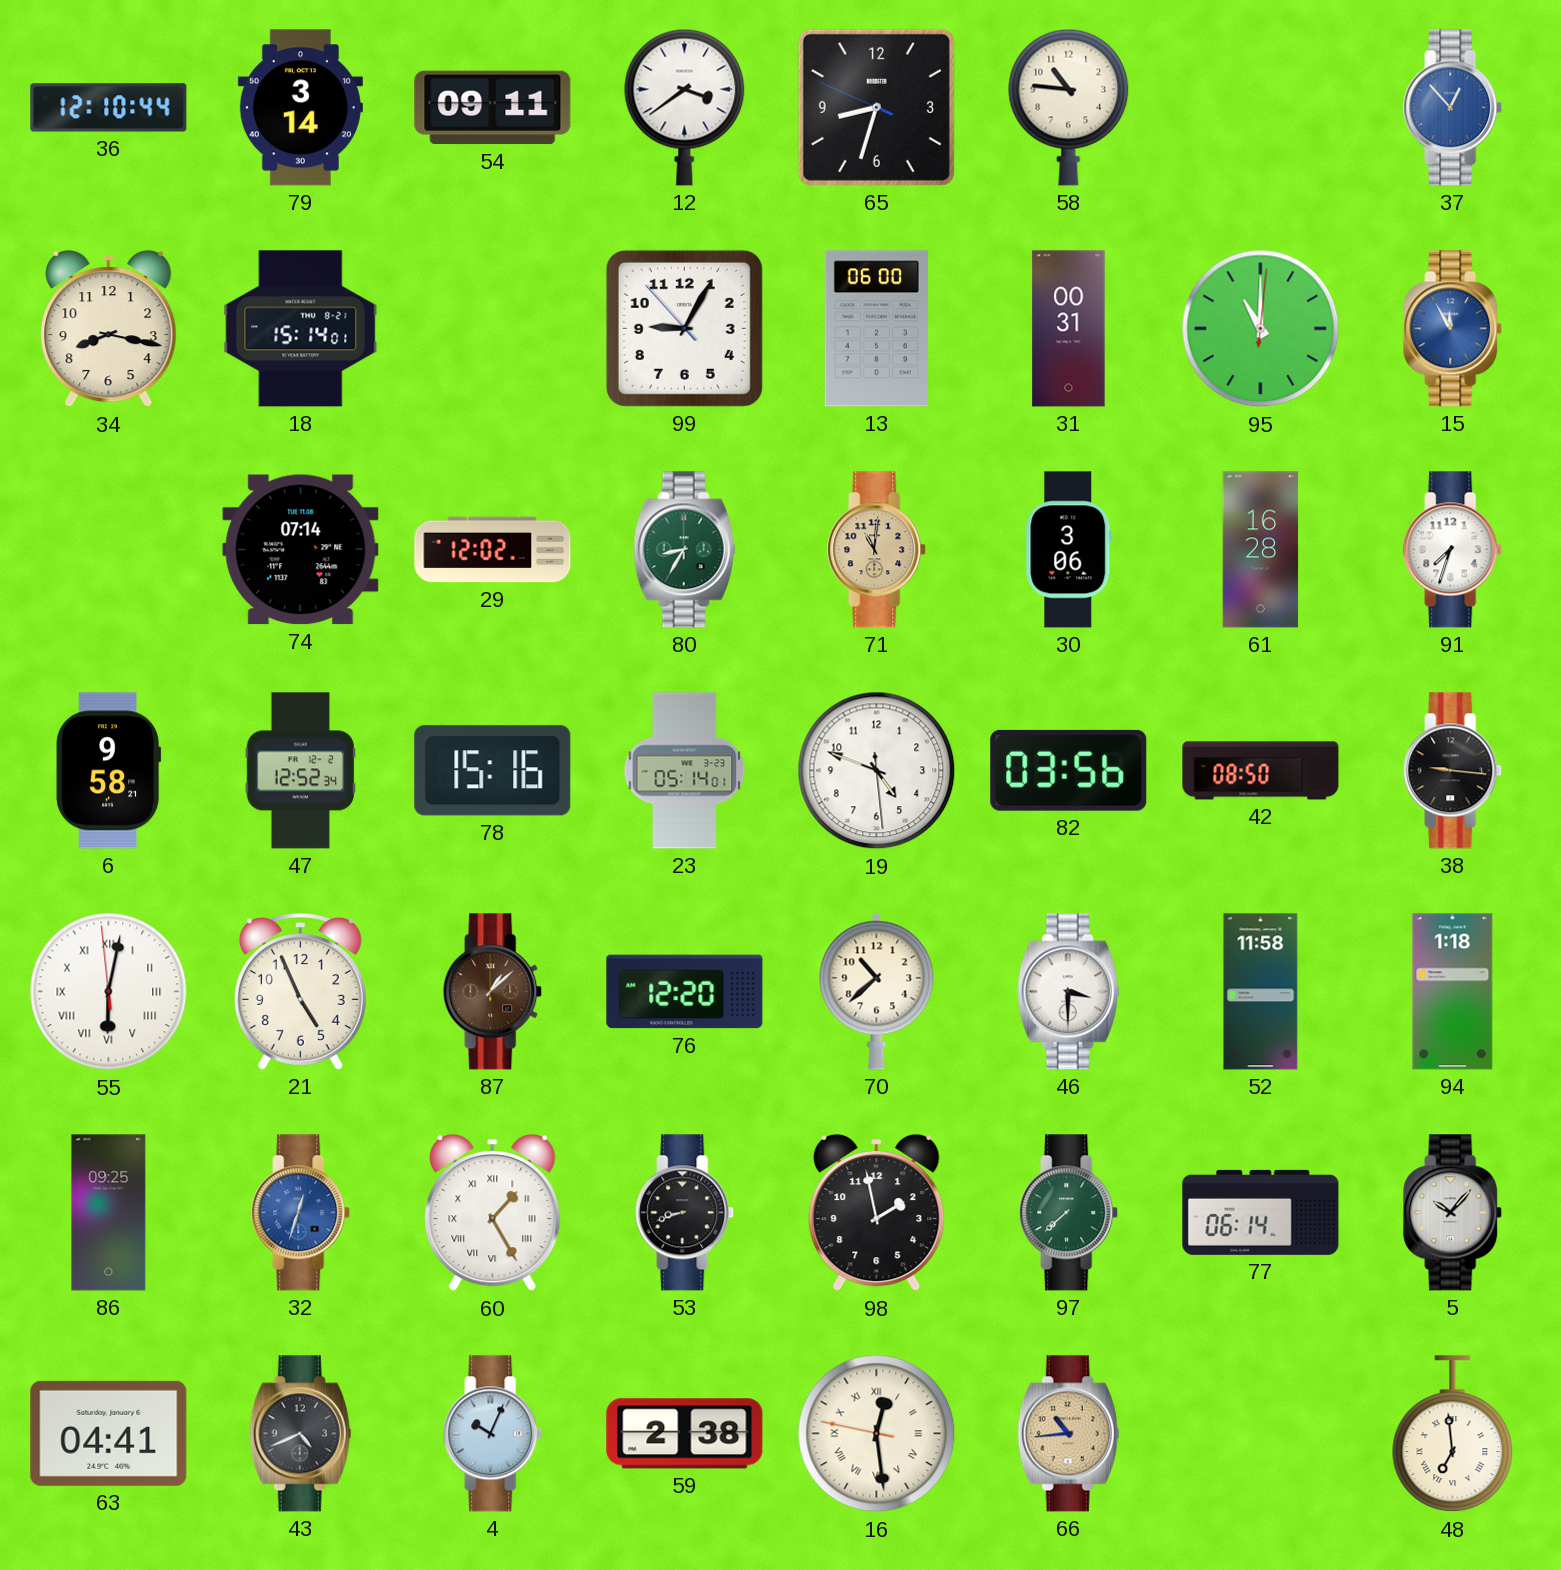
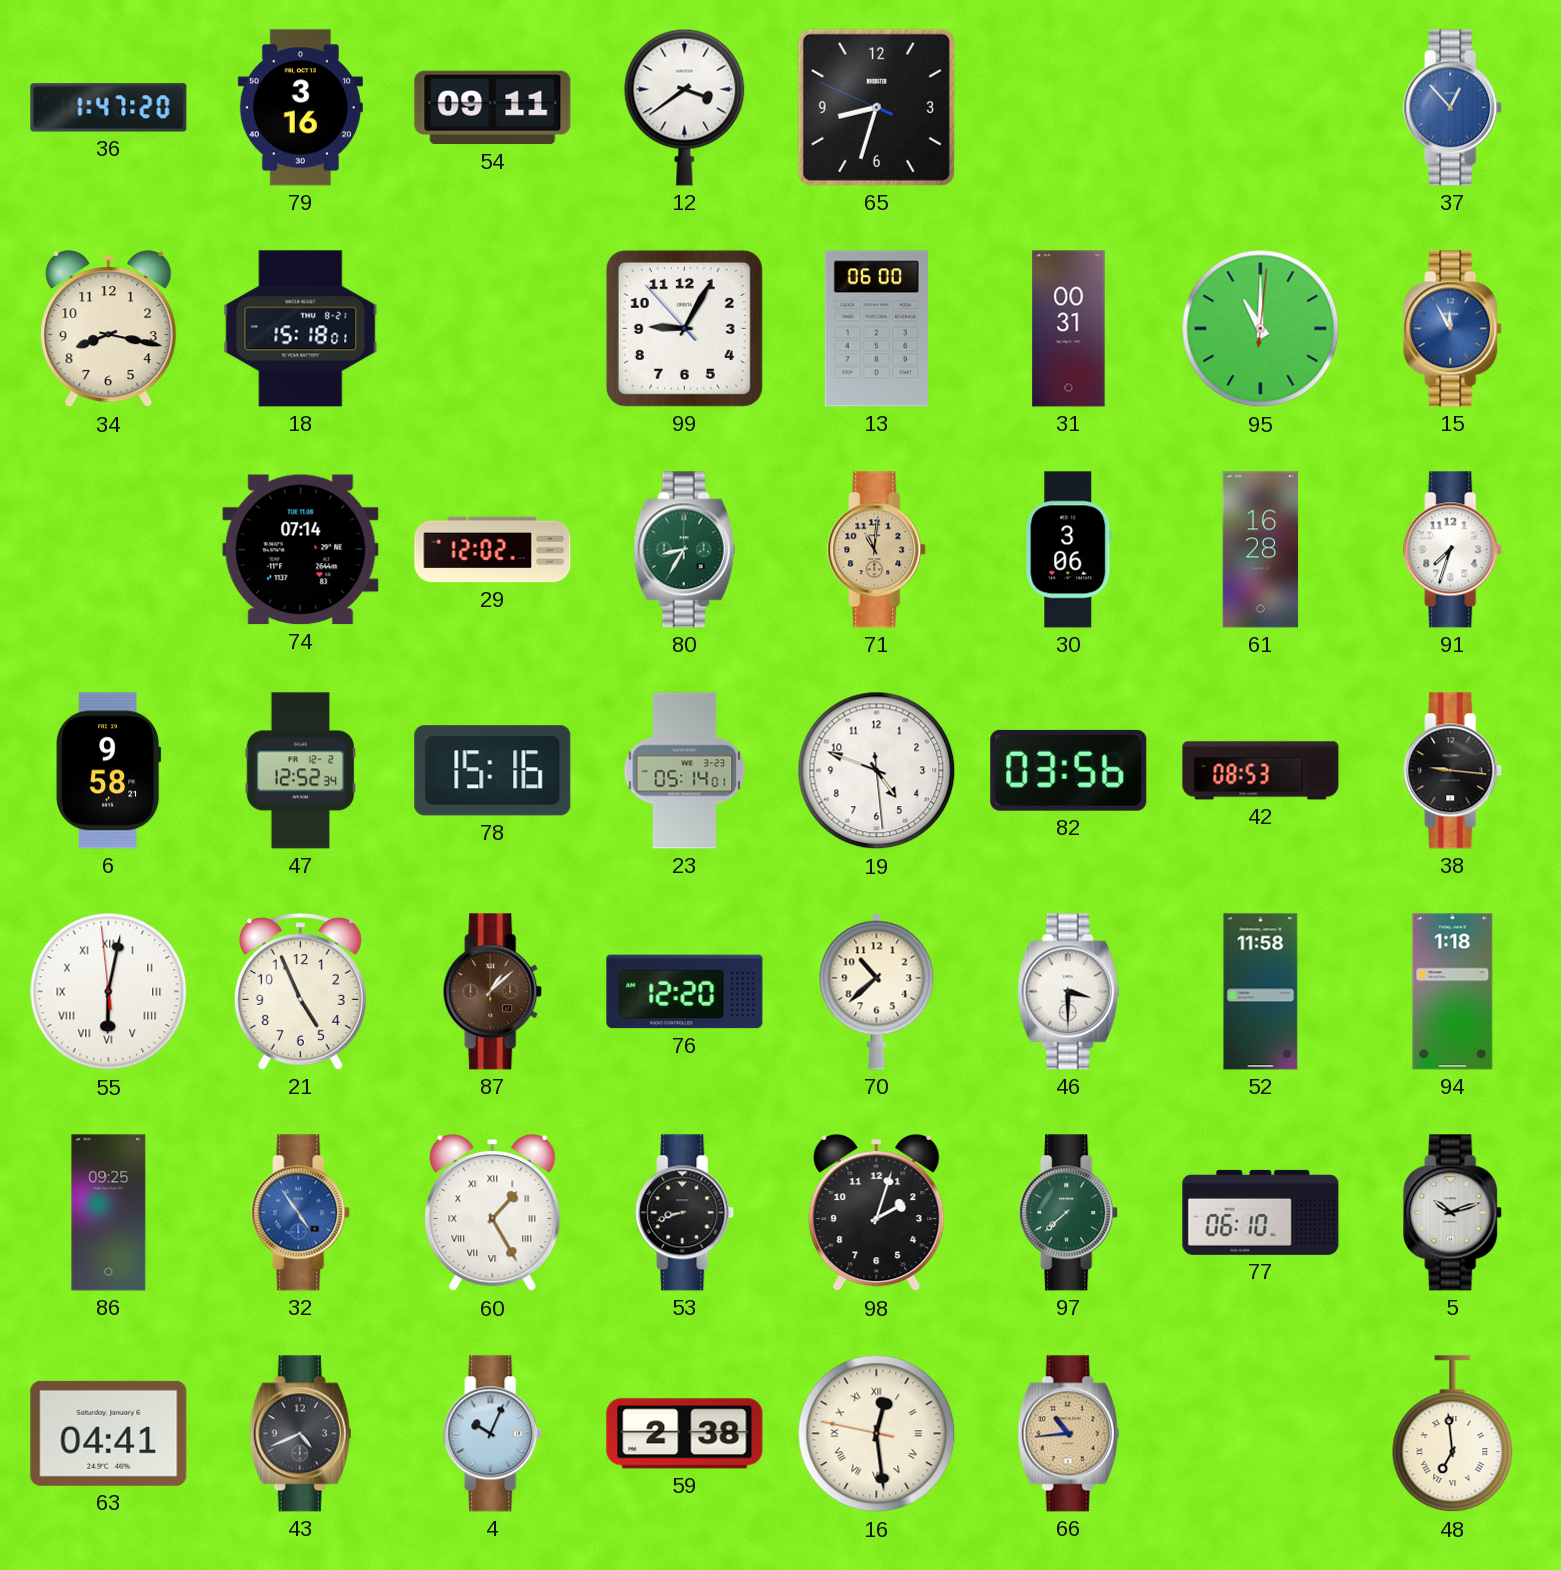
36: 12:10 -> 1:47 (109, 108)
79: 3:14 -> 3:16 (300, 108)
58: 10:46 -> none (1069, 107)
18: 15:14 -> 15:18 (301, 329)
42: 08:50 -> 08:53 (1261, 771)
32: 12:33 -> 4:54 (301, 1213)
98: 1:58 -> 2:03 (877, 1214)
77: 06:14 -> 06:10 (1261, 1212)
5: 10:07 -> 10:12 (1453, 1213)
